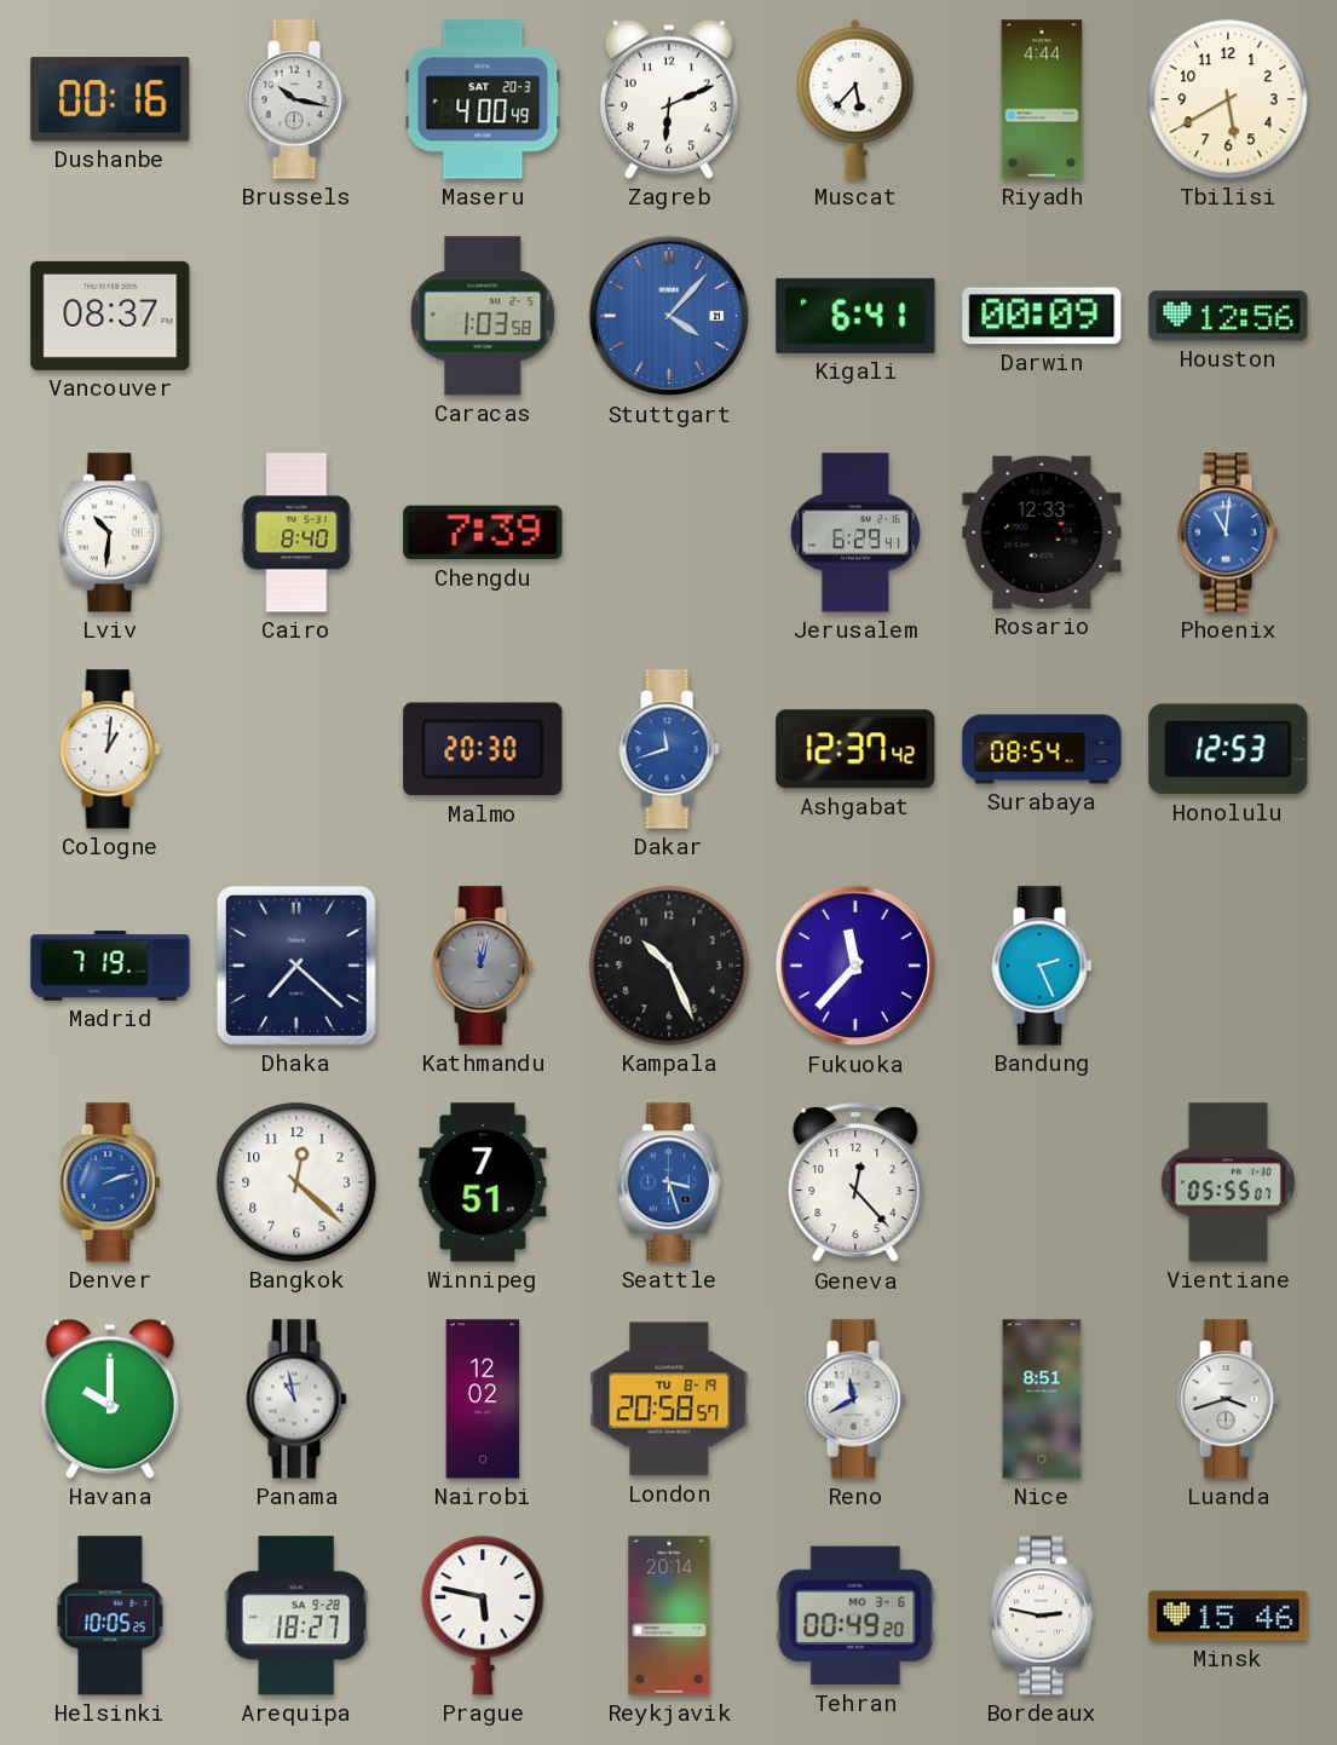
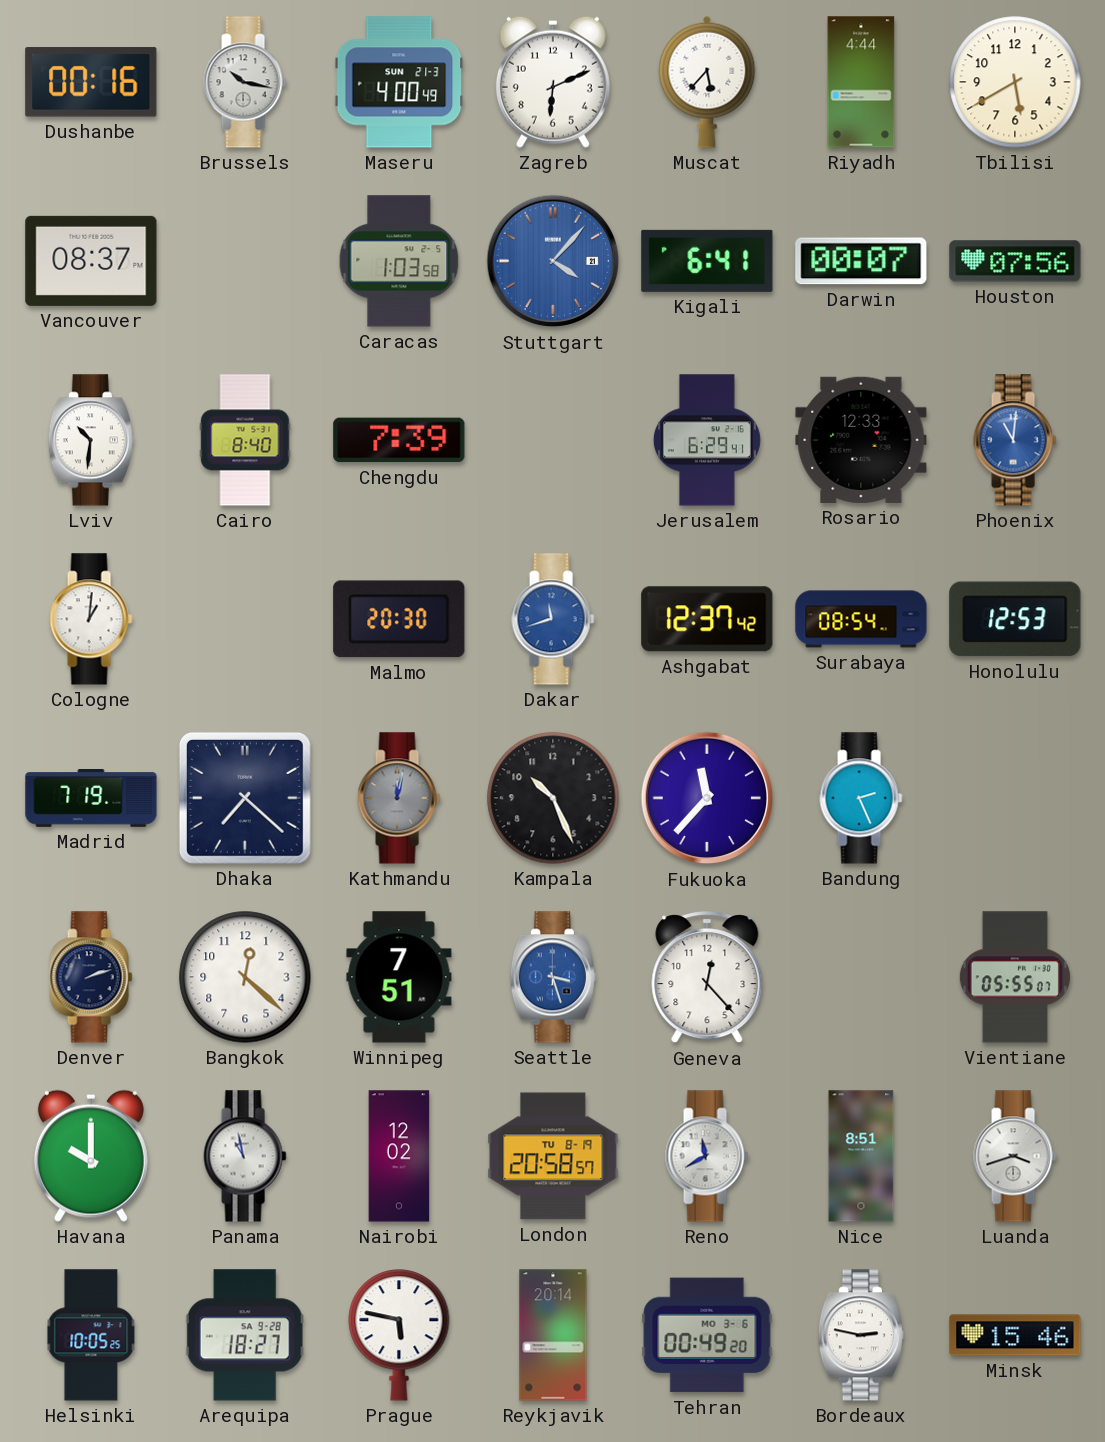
Maseru date: SAT 20-3 -> SUN 21-3 (399, 82)
Darwin: 00:09 -> 00:07 (861, 261)
Houston: 12:56 -> 07:56 (1015, 261)
Denver dial: blue -> navy (91, 977)
